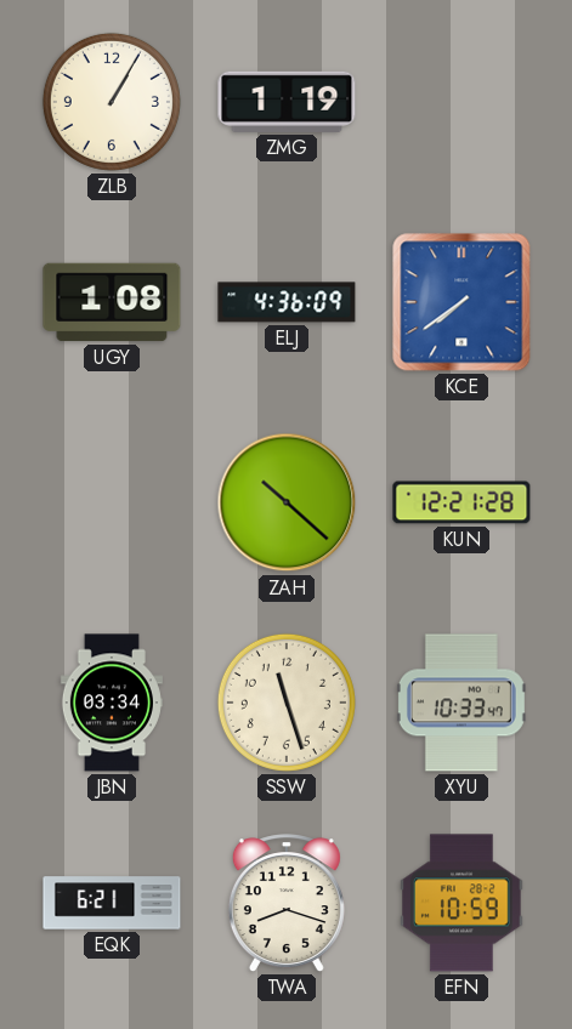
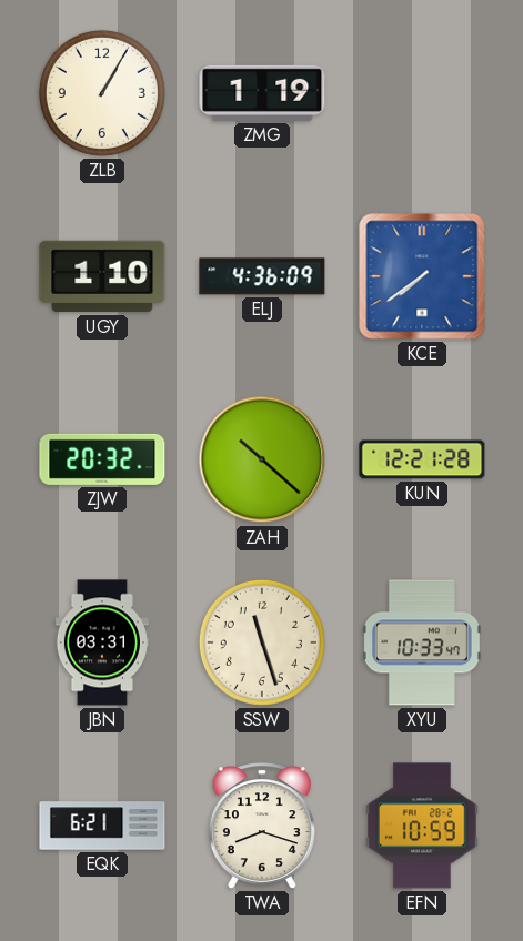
UGY: 1:08 -> 1:10 (102, 276)
ZJW: none -> 20:32 (102, 459)
JBN: 03:34 -> 03:31 (102, 642)
